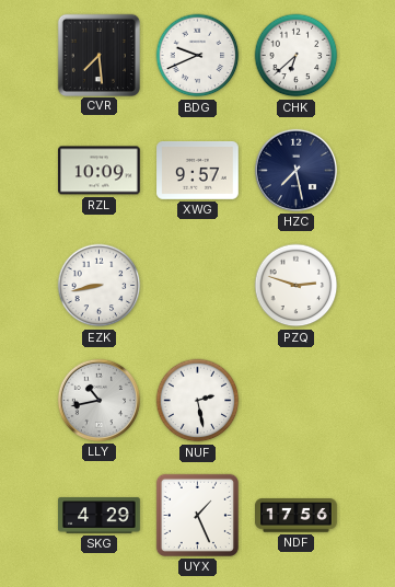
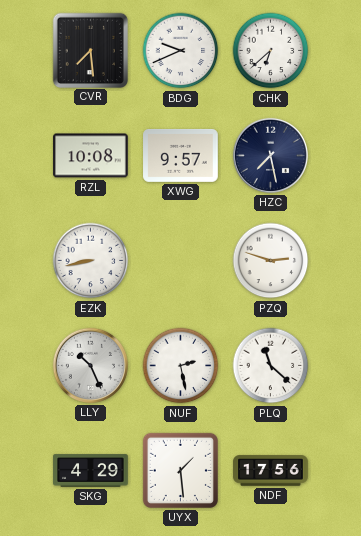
RZL: 10:09 -> 10:08 (91, 156)
LLY: 10:43 -> 10:26 (90, 365)
PLQ: none -> 11:22 (271, 366)
UYX: 1:26 -> 1:29 (180, 470)
